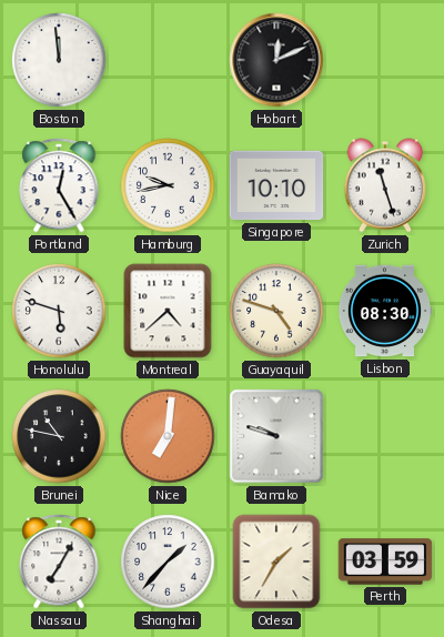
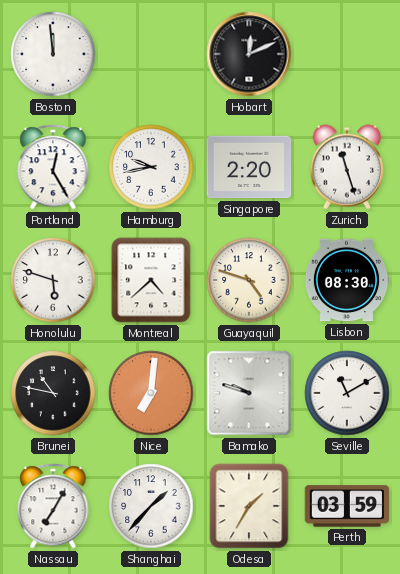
Singapore: 10:10 -> 2:20 (249, 167)
Seville: none -> 11:10 (347, 393)
